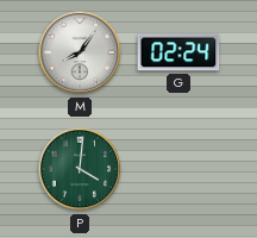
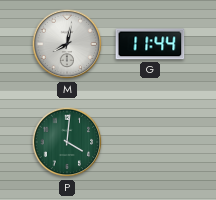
M: 8:06 -> 8:02 (67, 44)
G: 02:24 -> 11:44 (150, 44)
